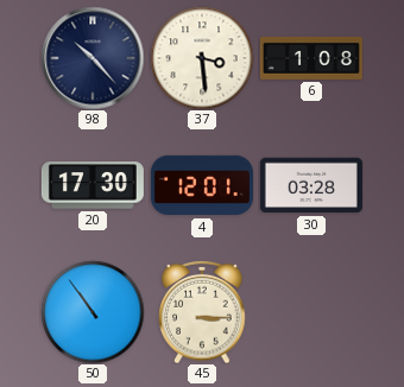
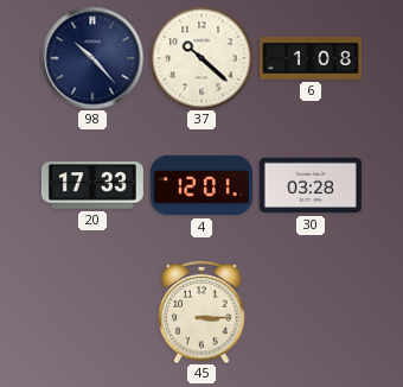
37: 3:29 -> 10:22 (201, 58)
20: 17:30 -> 17:33 (92, 185)
50: 10:54 -> none (93, 312)
